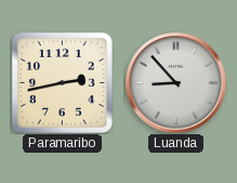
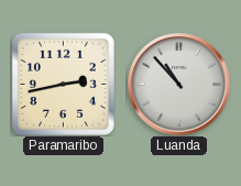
Luanda: 8:53 -> 10:53 (178, 84)
